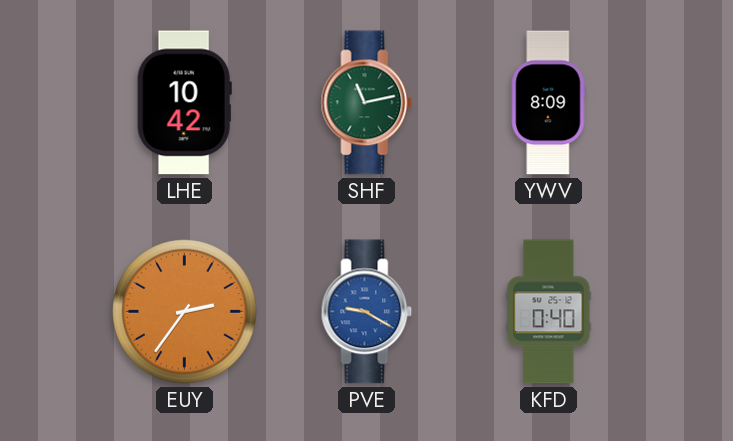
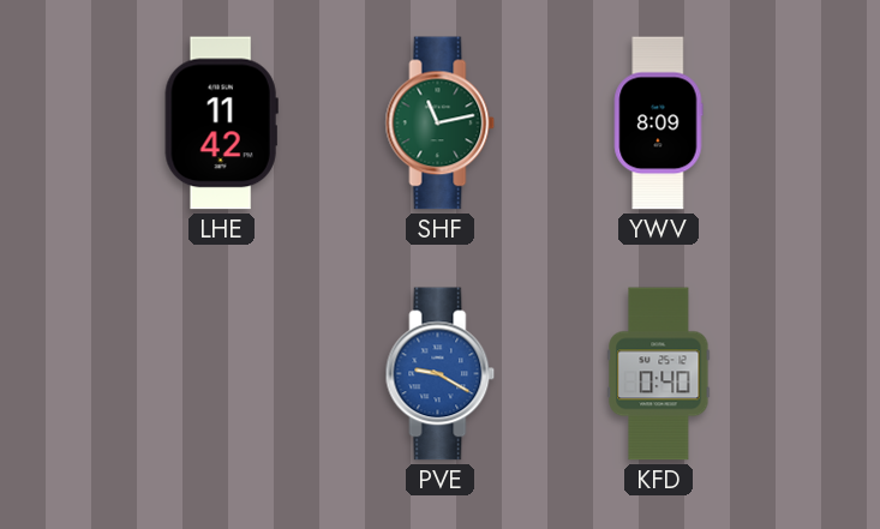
LHE: 10:42 -> 11:42 (221, 124)
EUY: 2:36 -> none (185, 312)
